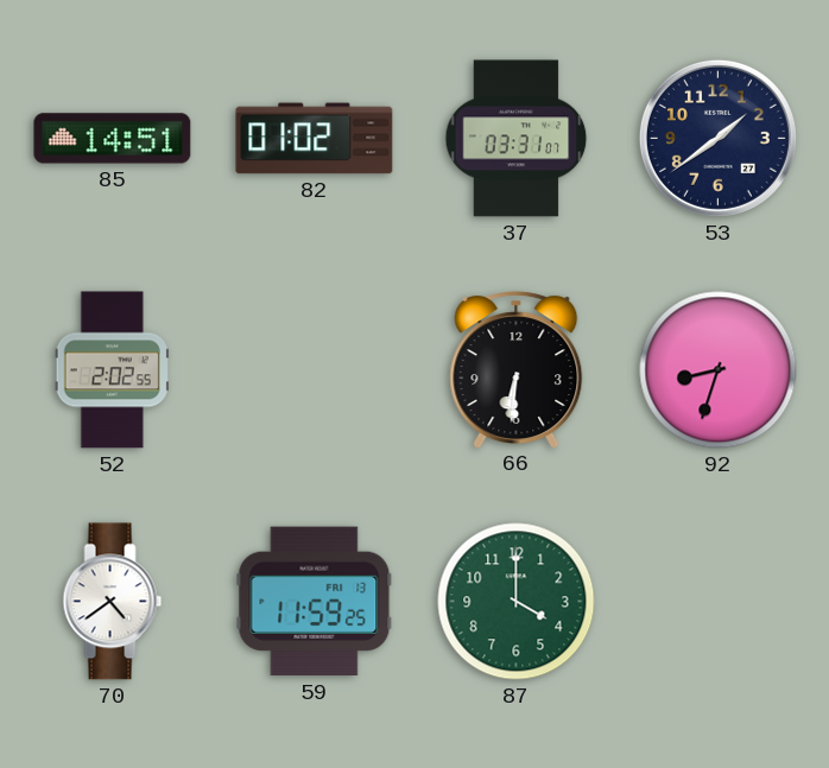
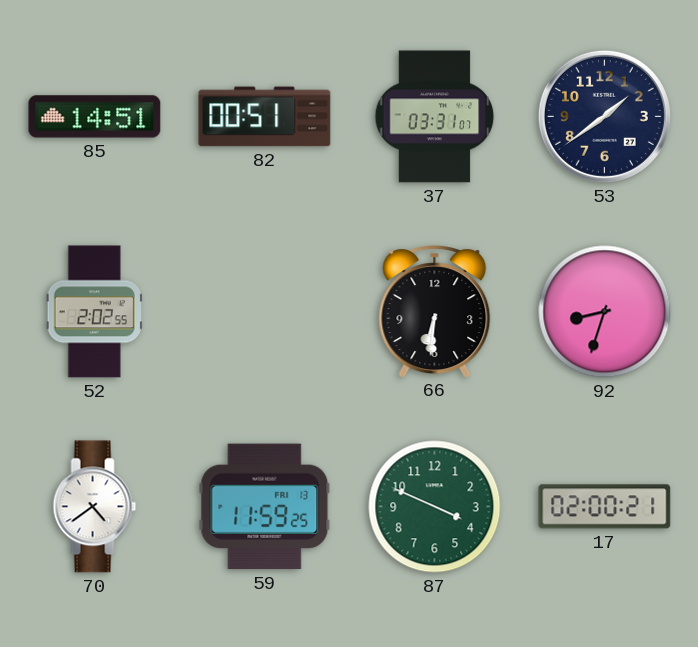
82: 01:02 -> 00:51 (265, 117)
87: 4:00 -> 3:49 (435, 507)
17: none -> 02:00 (605, 507)
